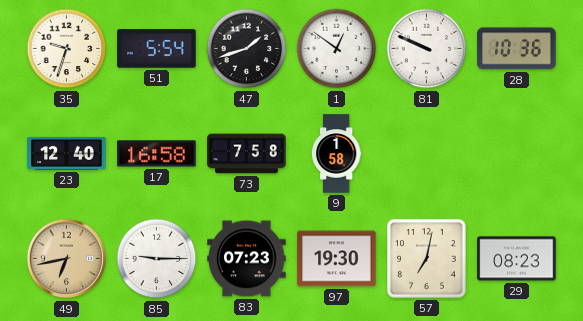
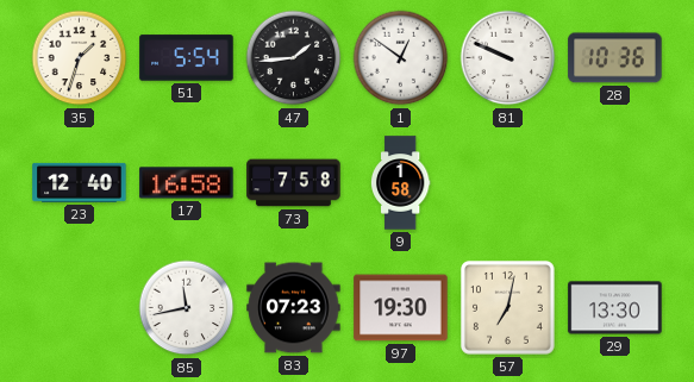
35: 9:33 -> 1:33 (80, 58)
47: 1:42 -> 1:44 (294, 58)
49: 6:43 -> none (67, 259)
85: 9:15 -> 11:43 (187, 308)
29: 08:23 -> 13:30 (615, 308)
